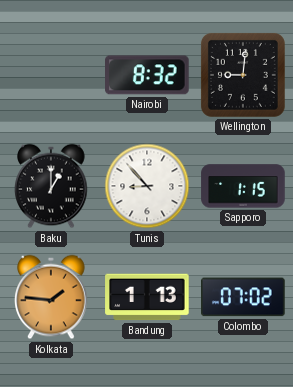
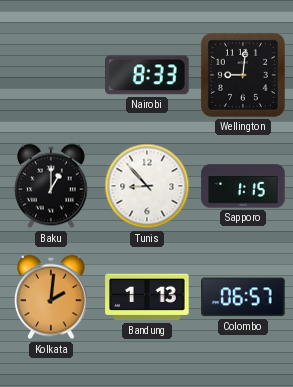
Nairobi: 8:32 -> 8:33 (148, 75)
Kolkata: 1:46 -> 2:01 (51, 297)
Colombo: 07:02 -> 06:57 (243, 297)
